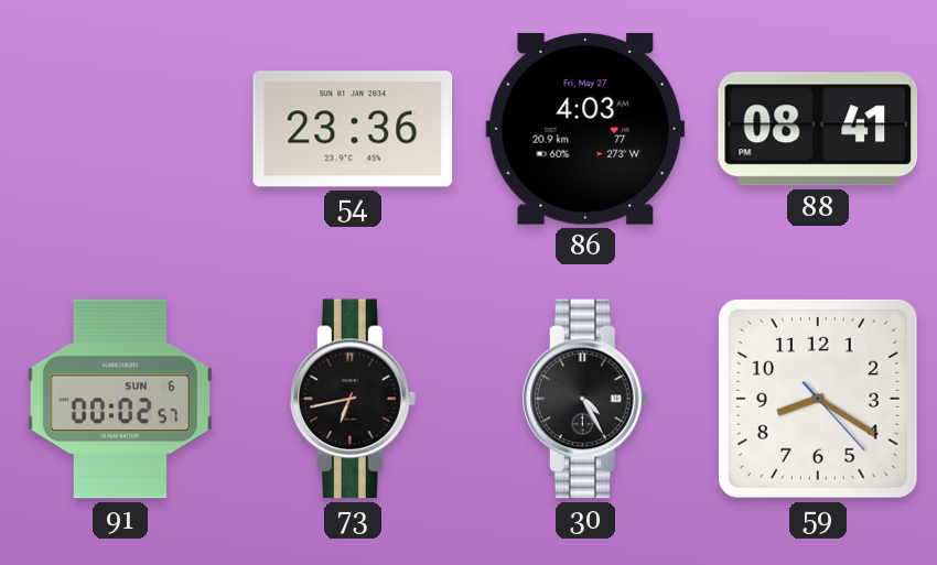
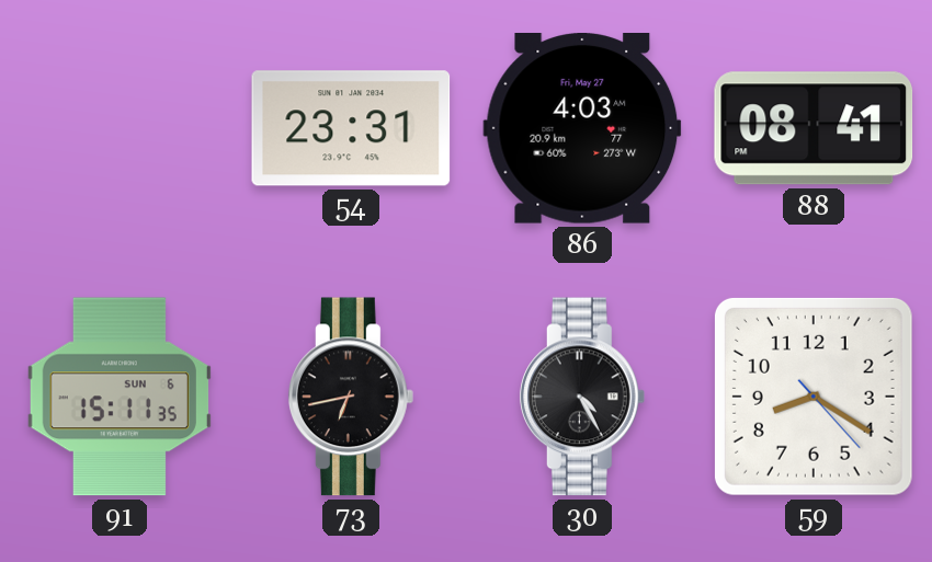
54: 23:36 -> 23:31 (351, 128)
91: 00:02 -> 15:11 (120, 397)
